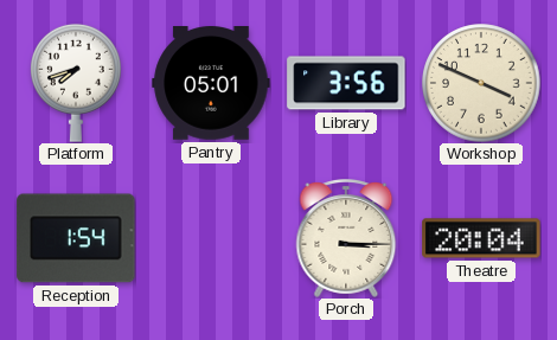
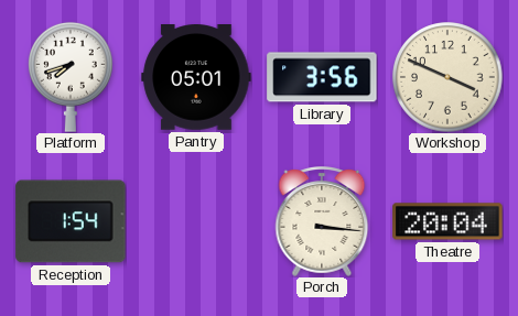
Porch: 3:15 -> 3:16 (322, 222)
